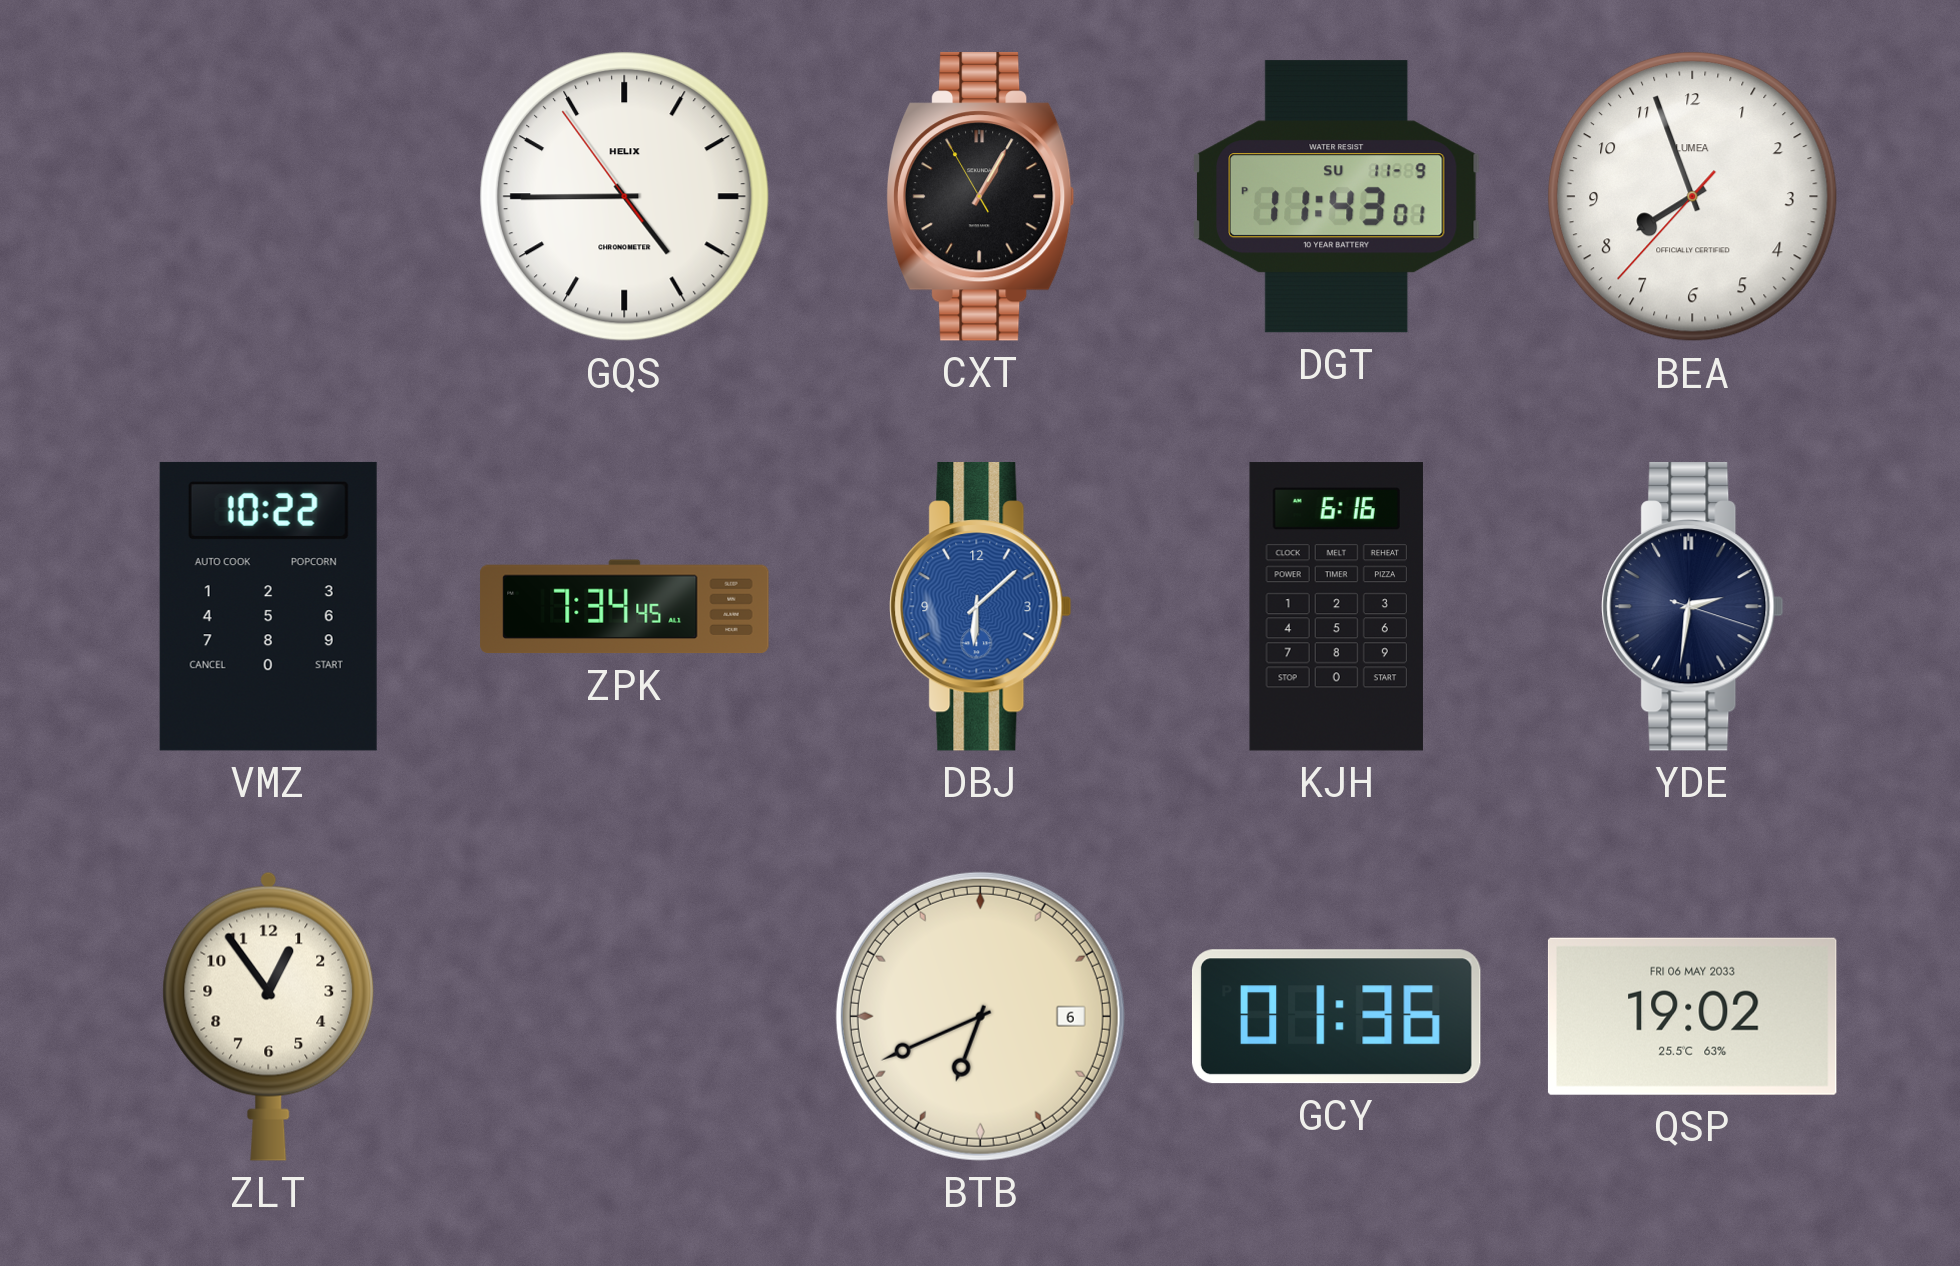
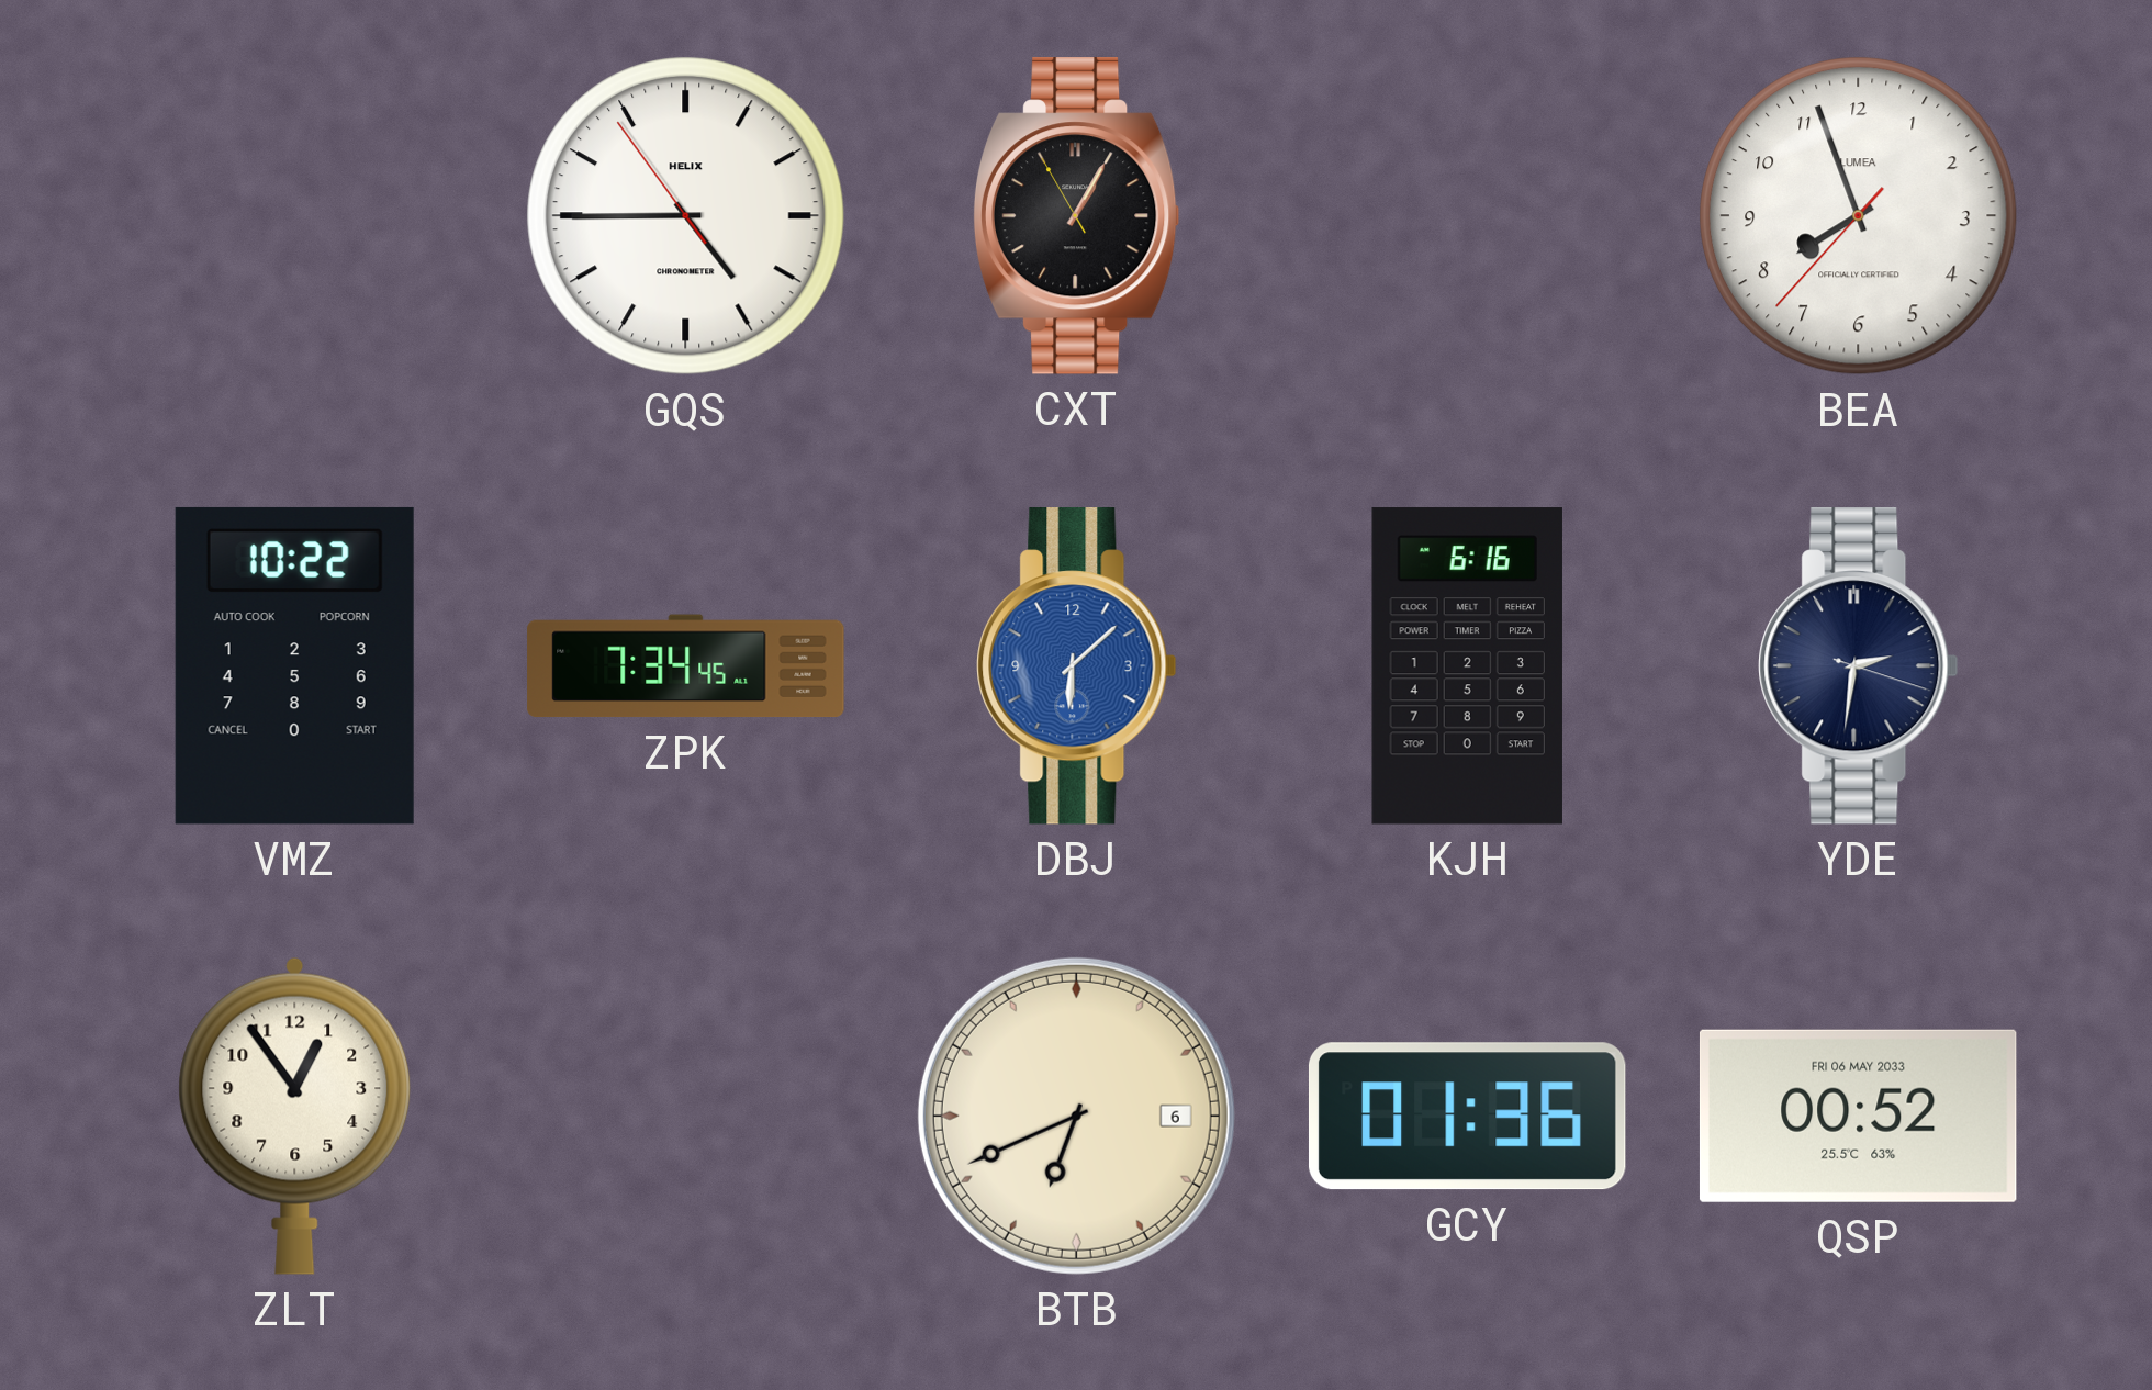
DGT: 11:43 -> none (1336, 197)
QSP: 19:02 -> 00:52 (1858, 1116)
